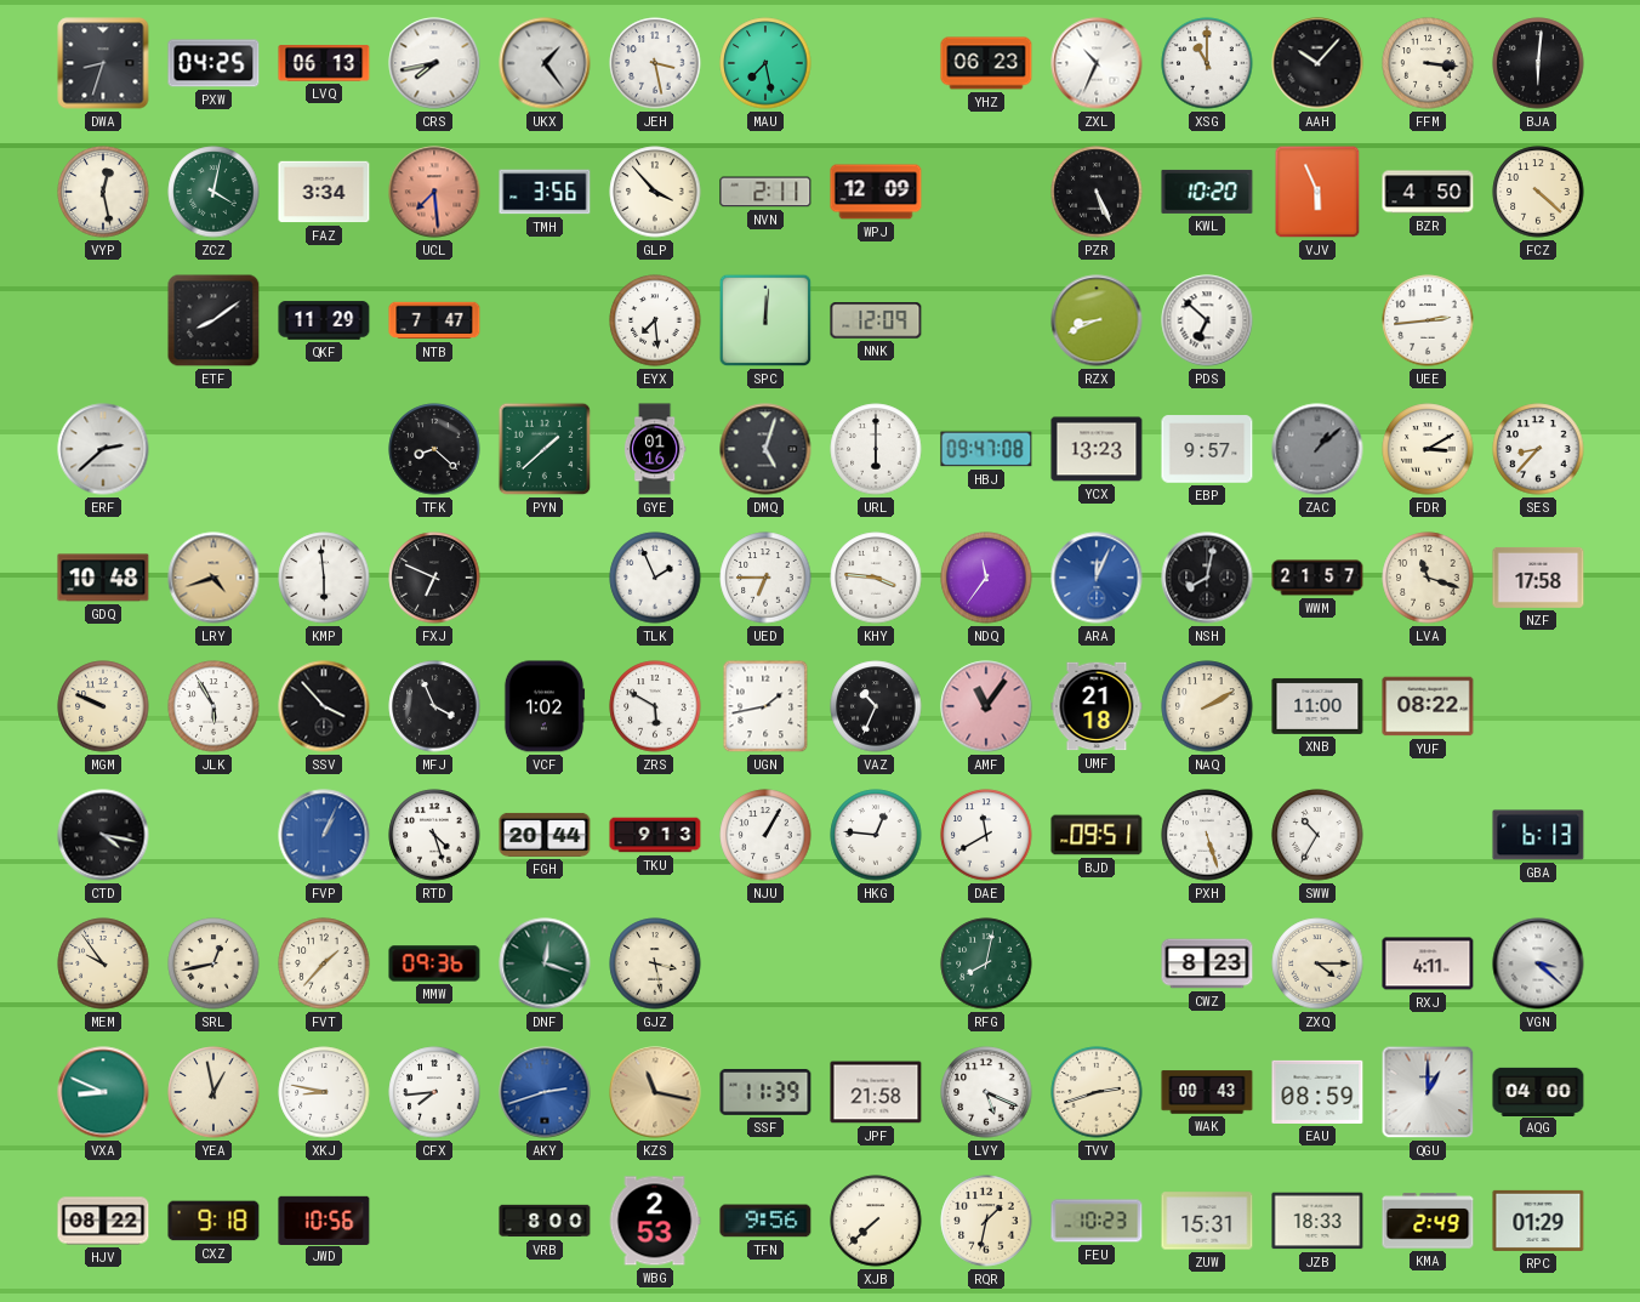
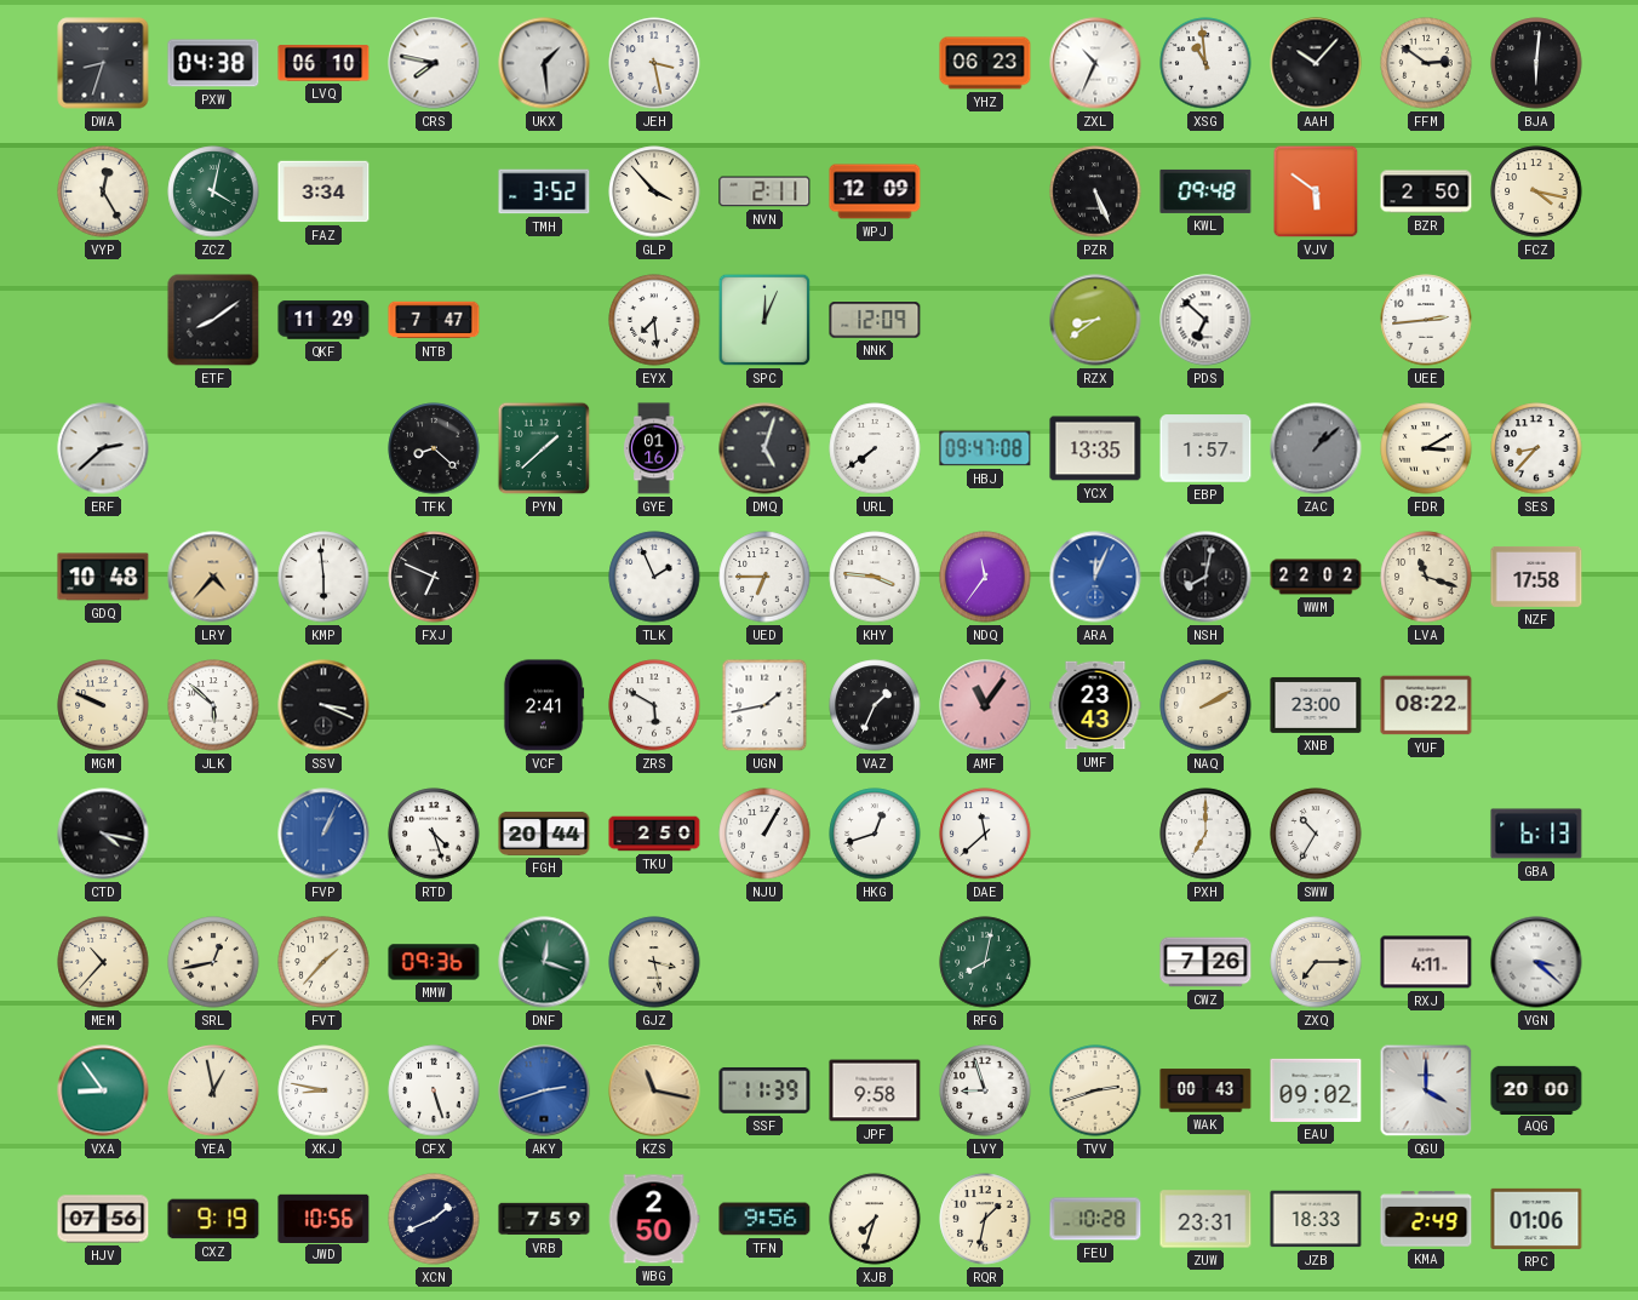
PXW: 04:25 -> 04:38 (213, 63)
LVQ: 06:13 -> 06:10 (323, 63)
CRS: 7:43 -> 7:47 (434, 63)
UKX: 1:24 -> 1:29 (544, 63)
MAU: 7:28 -> none (765, 63)
XSG: 11:00 -> 10:59 (1205, 63)
FFM: 3:16 -> 2:51 (1426, 63)
VYP: 12:28 -> 12:25 (103, 191)
UCL: 7:29 -> none (434, 192)
TMH: 3:56 -> 3:52 (544, 191)
KWL: 10:20 -> 09:48 (1205, 191)
VJV: 5:56 -> 5:51 (1316, 191)
BZR: 4:50 -> 2:50 (1426, 191)
FCZ: 4:22 -> 4:17 (1536, 191)
SPC: 12:01 -> 12:04 (764, 320)
RZX: 8:41 -> 8:39 (1095, 320)
URL: 6:00 -> 7:39 (875, 448)
YCX: 13:23 -> 13:35 (1095, 448)
EBP: 9:57 -> 1:57 (1205, 448)
LRY: 4:42 -> 4:37 (213, 577)
WWM: 21:57 -> 22:02 (1316, 577)
JLK: 5:55 -> 5:52 (213, 705)
SSV: 3:53 -> 3:19 (323, 705)
MFJ: 3:56 -> none (434, 706)
VCF: 1:02 -> 2:41 (544, 705)
VAZ: 10:34 -> 1:34 (875, 705)
UMF: 21:18 -> 23:43 (1095, 705)
XNB: 11:00 -> 23:00 (1316, 705)
TKU: 9:13 -> 2:50 (654, 834)
HKG: 12:46 -> 12:42 (875, 834)
DAE: 11:40 -> 11:38 (985, 834)
BJD: 09:51 -> none (1097, 835)
PXH: 5:27 -> 7:00 (1205, 834)
MEM: 9:54 -> 10:37 (103, 962)
CWZ: 8:23 -> 7:26 (1205, 962)
ZXQ: 4:15 -> 7:15 (1316, 962)
VXA: 8:49 -> 8:54 (103, 1090)
CFX: 7:44 -> 5:27 (434, 1090)
JPF: 21:58 -> 9:58 (875, 1090)
LVY: 5:19 -> 8:57 (985, 1090)
EAU: 08:59 -> 09:02 (1316, 1090)
QGU: 1:00 -> 4:00 (1426, 1090)
AQG: 04:00 -> 20:00 (1536, 1089)
HJV: 08:22 -> 07:56 (103, 1219)
CXZ: 9:18 -> 9:19 (213, 1219)
XCN: none -> 1:41 (434, 1219)
VRB: 8:00 -> 7:59 (544, 1219)
WBG: 2:53 -> 2:50 (654, 1219)
XJB: 7:38 -> 7:33 (875, 1219)
FEU: 10:23 -> 10:28 (1095, 1219)
ZUW: 15:31 -> 23:31 (1205, 1219)
RPC: 01:29 -> 01:06 (1536, 1219)
